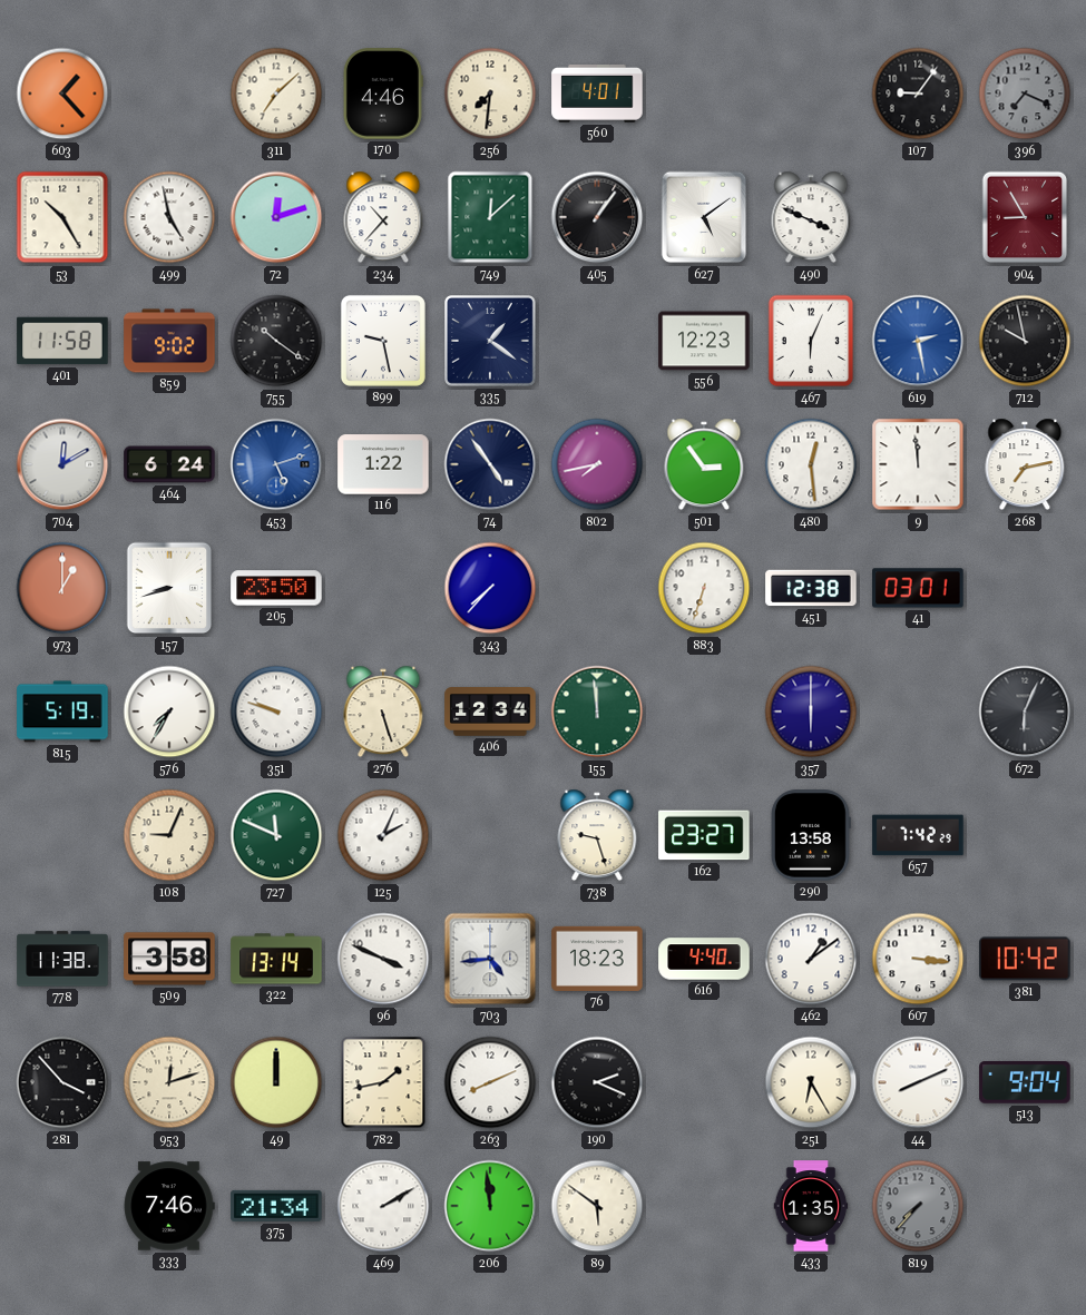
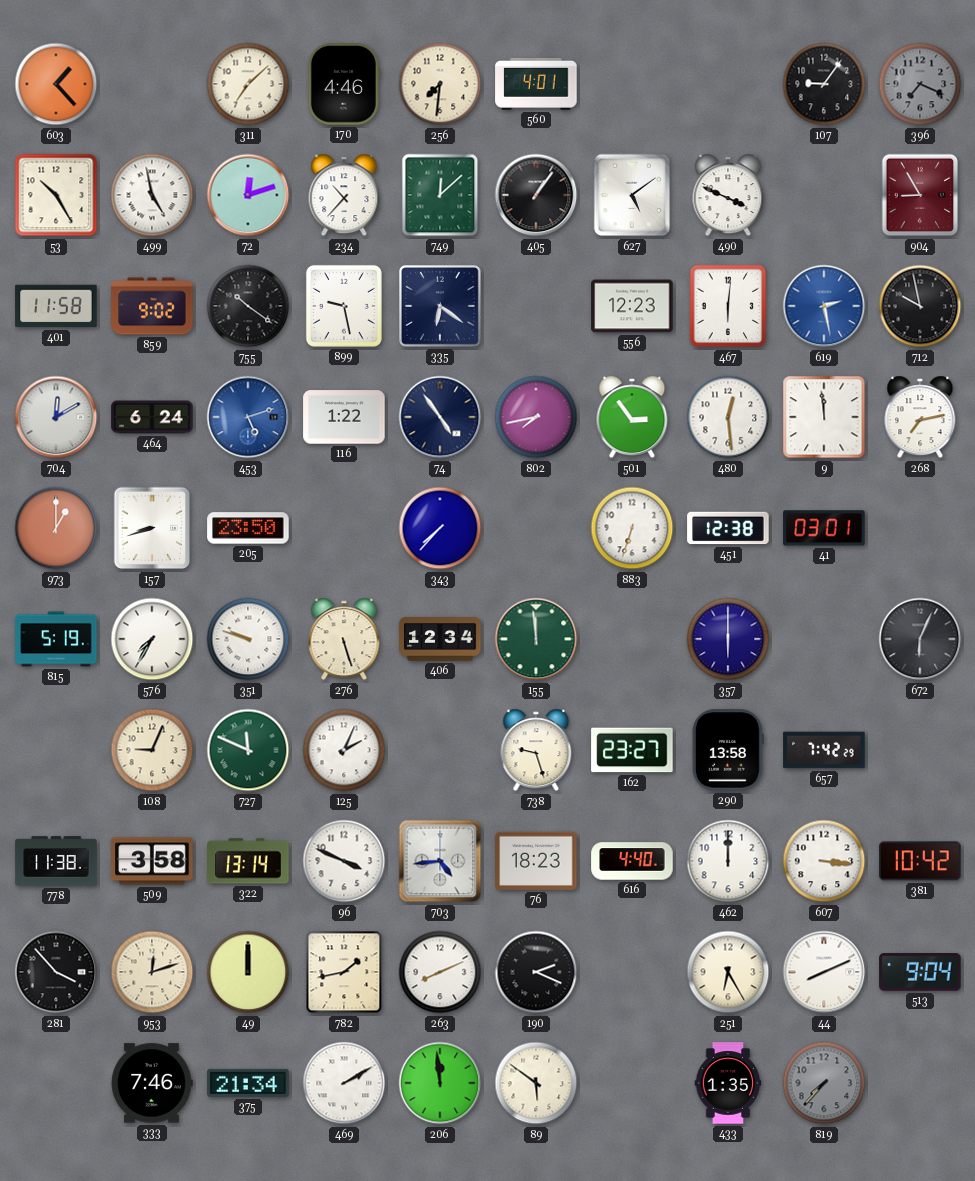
335: 1:21 -> 6:21 (441, 307)
467: 6:04 -> 6:01 (728, 306)
462: 1:09 -> 12:00 (728, 861)
